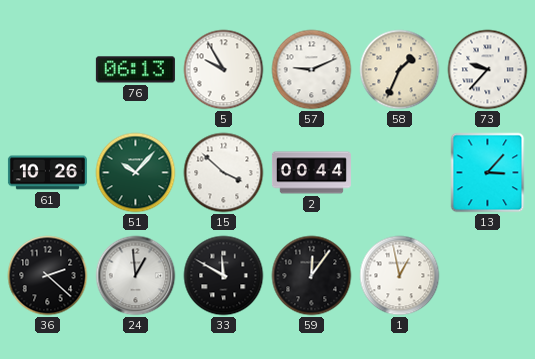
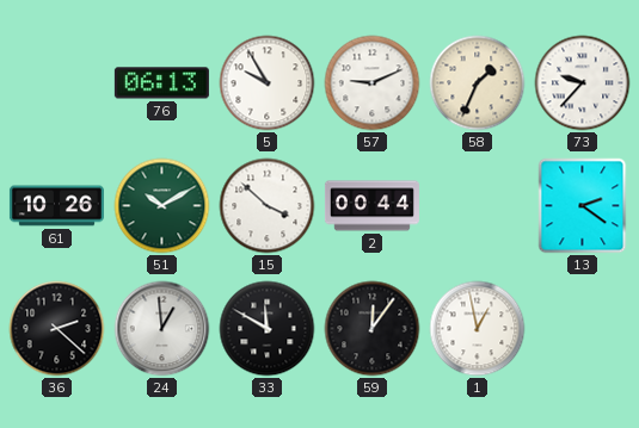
51: 10:07 -> 10:10 (162, 206)
13: 3:07 -> 2:21 (583, 206)
